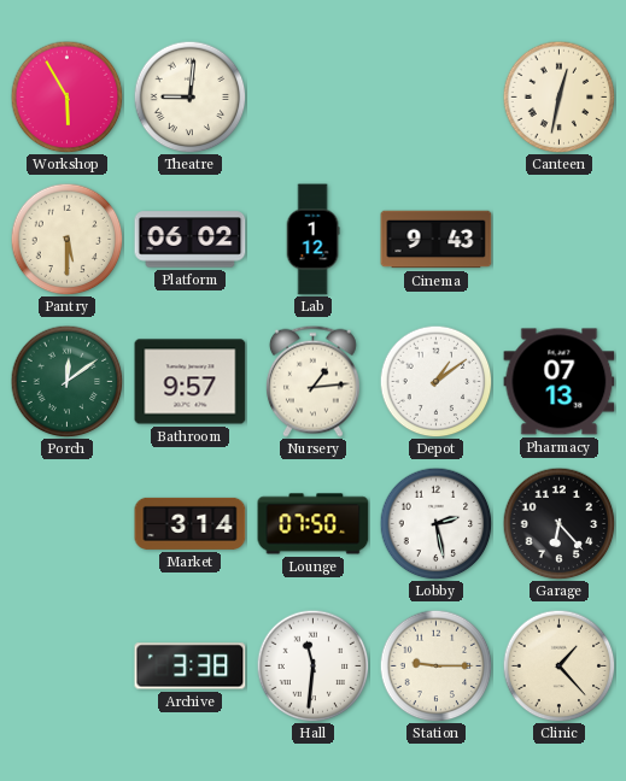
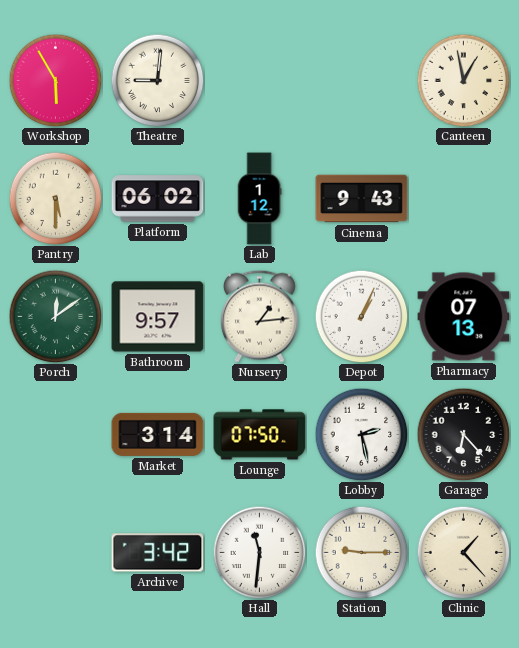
Canteen: 12:32 -> 12:58 (463, 80)
Depot: 1:09 -> 1:04 (361, 316)
Archive: 3:38 -> 3:42 (158, 553)
